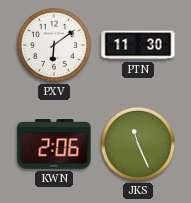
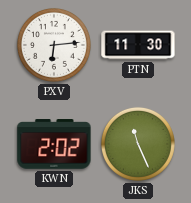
PXV: 6:09 -> 6:14 (54, 45)
KWN: 2:06 -> 2:02 (54, 144)
